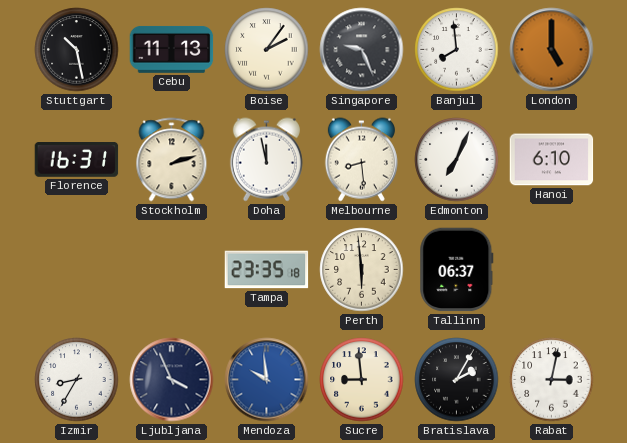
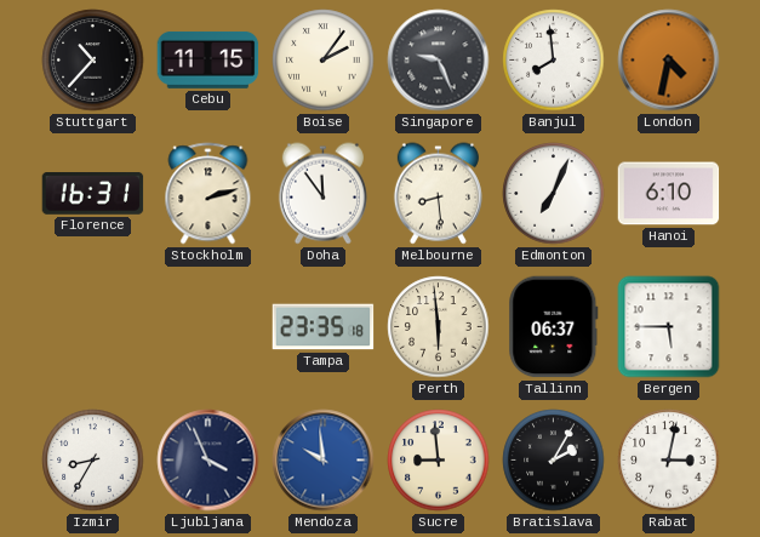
Stuttgart: 10:28 -> 10:37 (93, 61)
Cebu: 11:13 -> 11:15 (208, 59)
London: 5:00 -> 4:32 (669, 61)
Doha: 11:58 -> 11:54 (322, 194)
Bergen: none -> 5:45 (669, 327)
